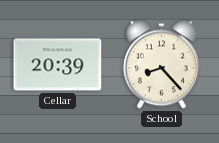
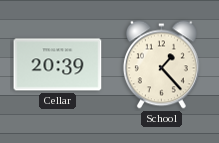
School: 8:23 -> 1:23 (161, 65)
